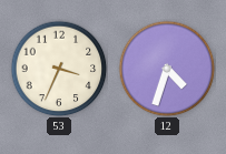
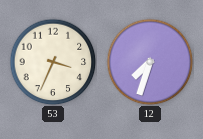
12: 4:33 -> 7:33 (150, 62)
